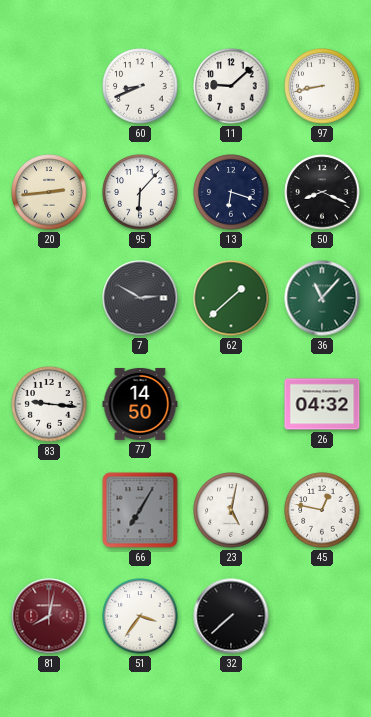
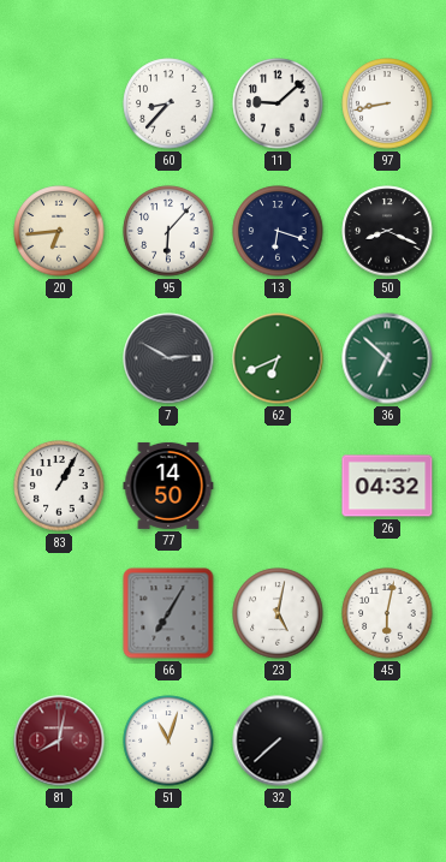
60: 8:41 -> 8:37 (168, 103)
20: 2:44 -> 6:44 (59, 231)
62: 1:38 -> 6:41 (278, 358)
36: 11:07 -> 6:52 (387, 358)
83: 9:16 -> 1:05 (59, 486)
45: 12:47 -> 6:02 (387, 613)
51: 3:36 -> 11:03 (168, 741)
